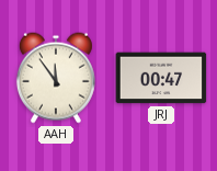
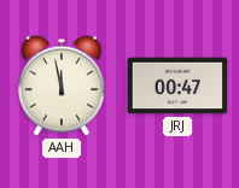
AAH: 11:54 -> 11:58 (62, 86)
